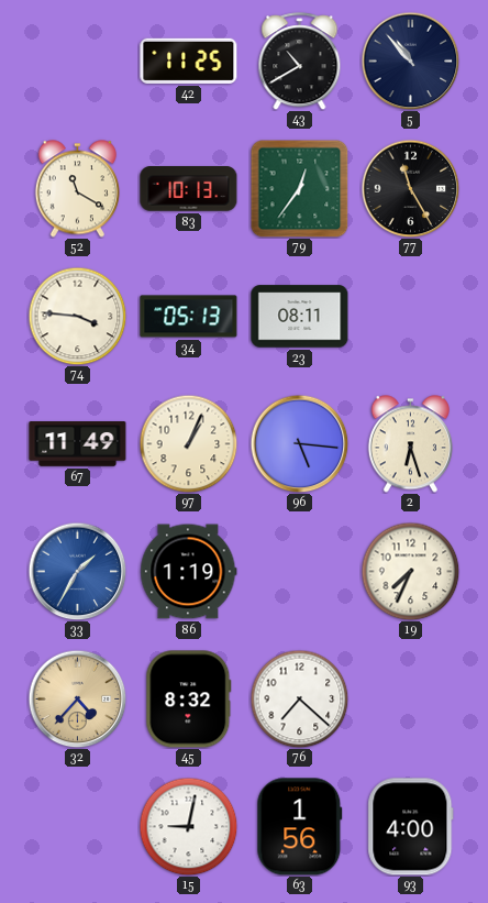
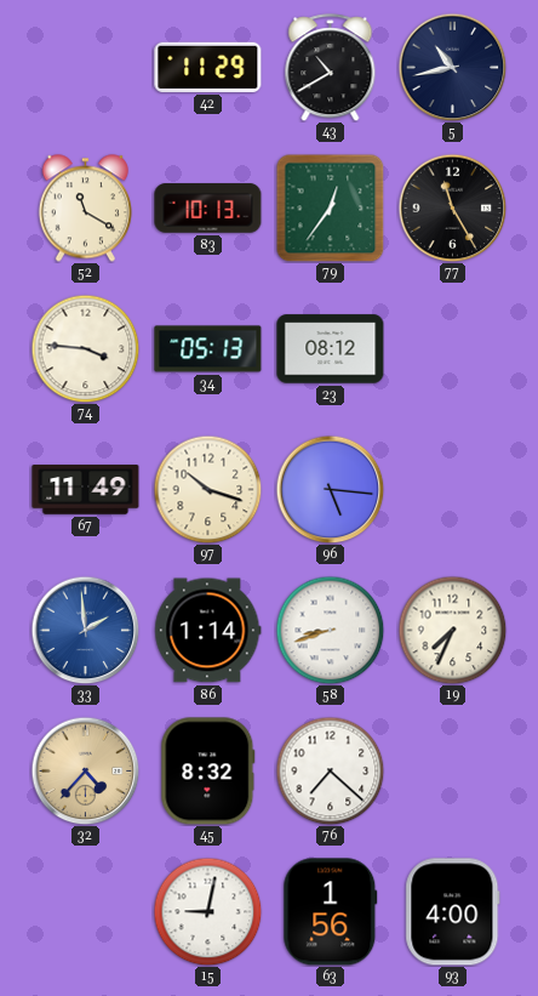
42: 11:25 -> 11:29 (208, 67)
5: 10:53 -> 10:43 (452, 67)
23: 08:11 -> 08:12 (331, 349)
97: 1:04 -> 10:18 (207, 489)
2: 6:27 -> none (410, 444)
33: 1:35 -> 1:59 (85, 630)
86: 1:19 -> 1:14 (208, 631)
58: none -> 8:42 (330, 630)
